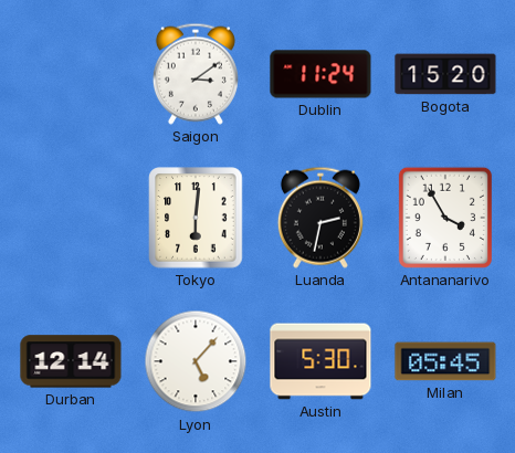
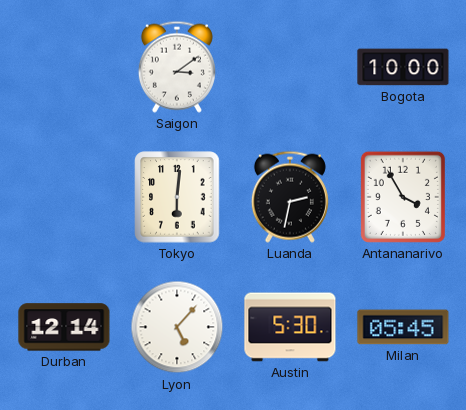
Dublin: 11:24 -> none (320, 74)
Bogota: 15:20 -> 10:00 (403, 67)
